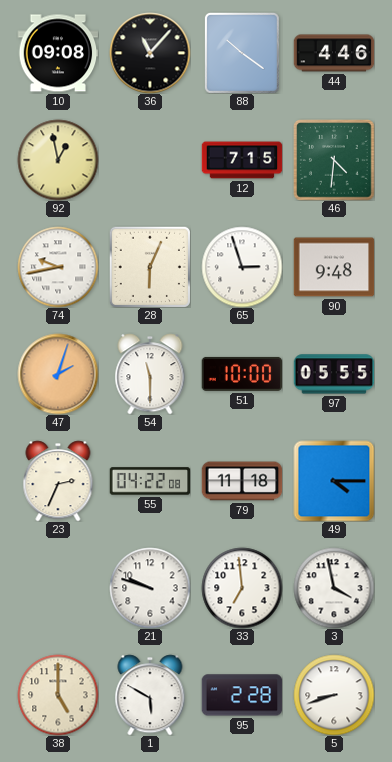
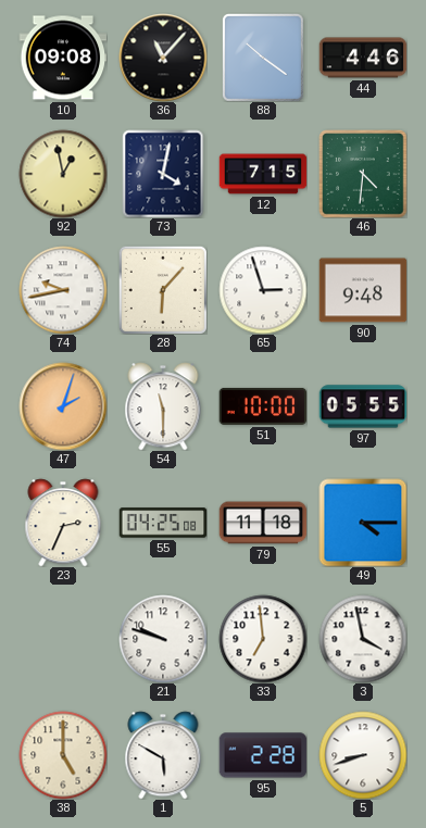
73: none -> 4:02 (163, 174)
28: 6:04 -> 6:07 (163, 290)
55: 04:22 -> 04:25 (163, 523)
